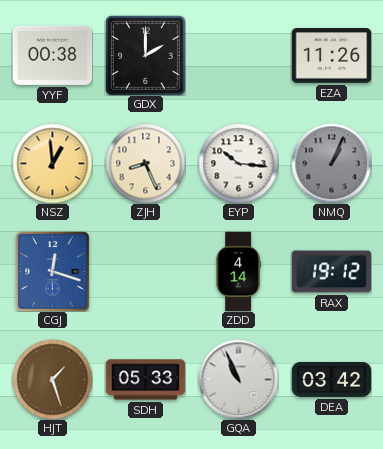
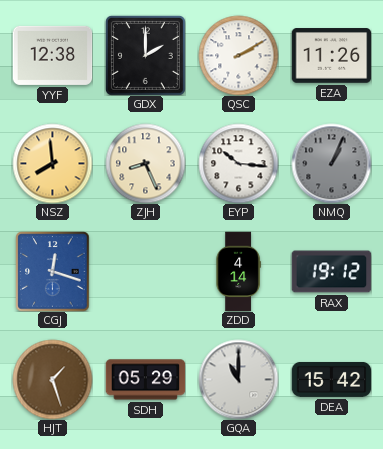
YYF: 00:38 -> 12:38 (52, 55)
QSC: none -> 2:10 (238, 55)
NSZ: 12:59 -> 7:59 (52, 163)
SDH: 05:33 -> 05:29 (145, 380)
GQA: 10:56 -> 11:00 (238, 379)
DEA: 03:42 -> 15:42 (331, 379)
